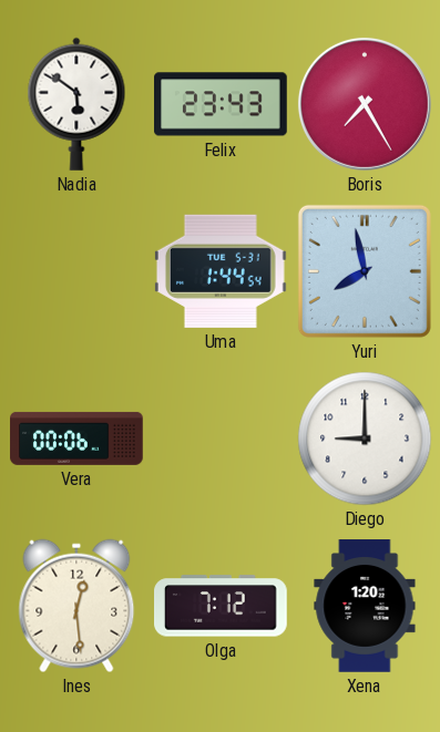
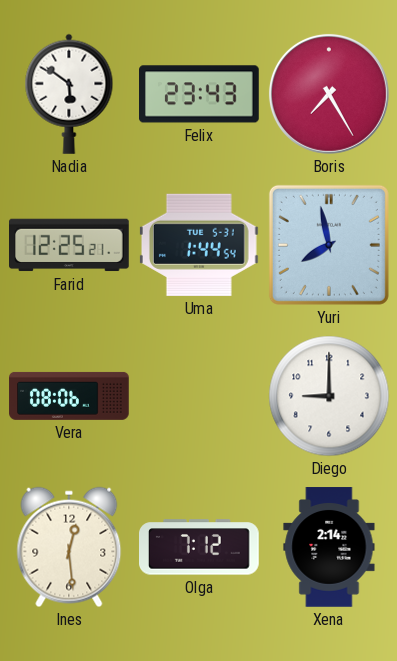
Farid: none -> 12:25 (70, 245)
Vera: 00:06 -> 08:06 (69, 396)
Xena: 1:20 -> 2:14 (329, 547)
